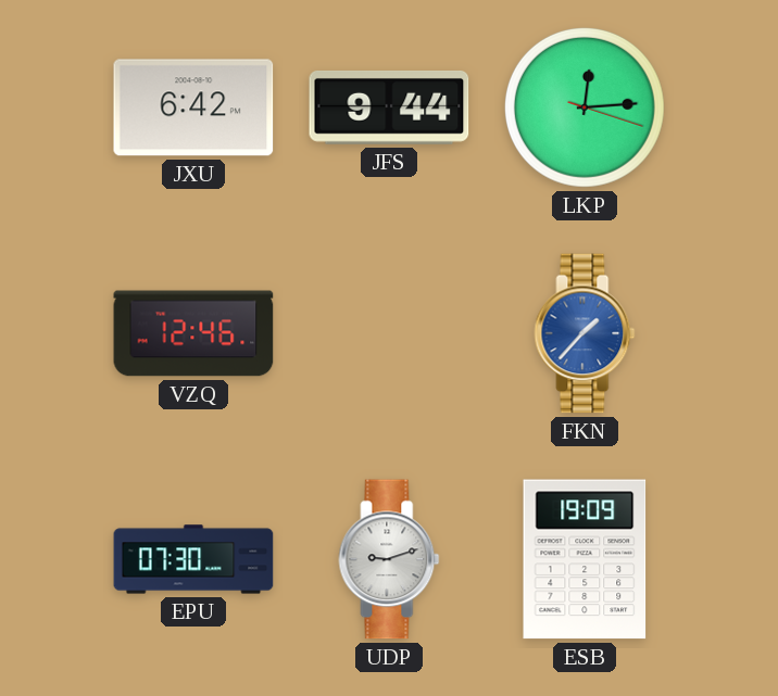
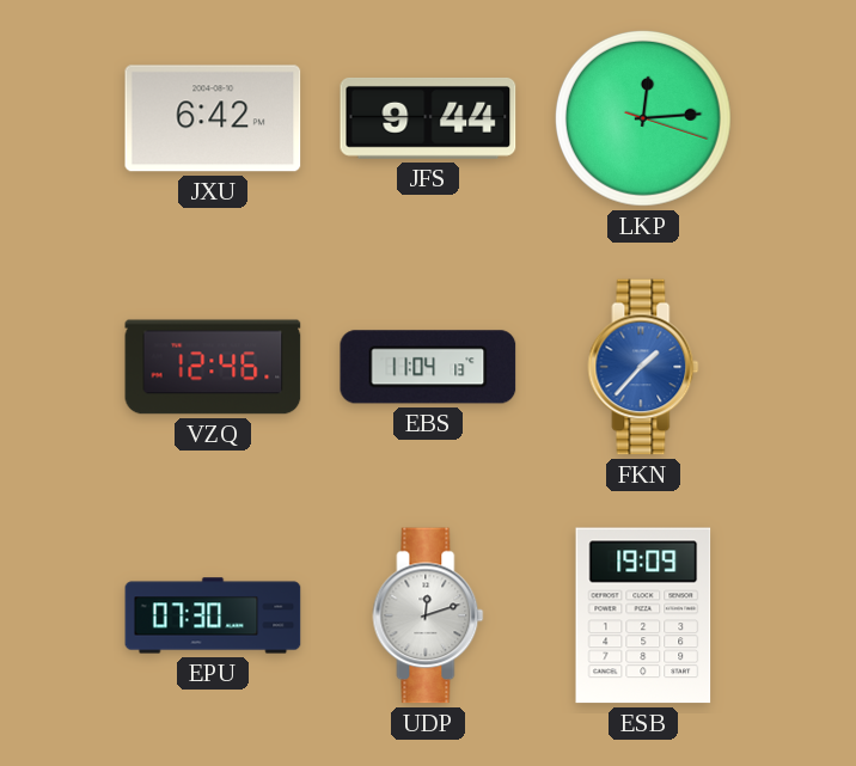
EBS: none -> 11:04 (428, 367)
UDP: 9:12 -> 12:12 (428, 615)
